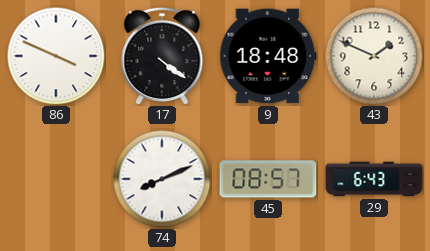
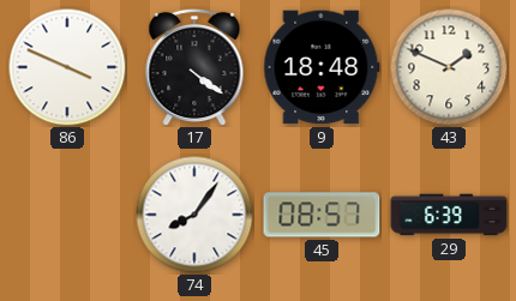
74: 8:11 -> 8:06 (194, 215)
29: 6:43 -> 6:39 (449, 215)
